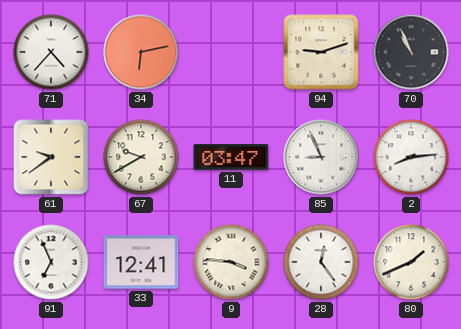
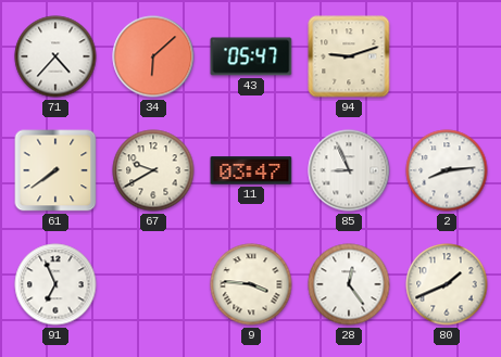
34: 6:13 -> 6:08 (153, 56)
43: none -> 05:47 (251, 56)
70: 10:56 -> none (411, 52)
61: 9:39 -> 7:39 (55, 170)
33: 12:41 -> none (141, 262)
